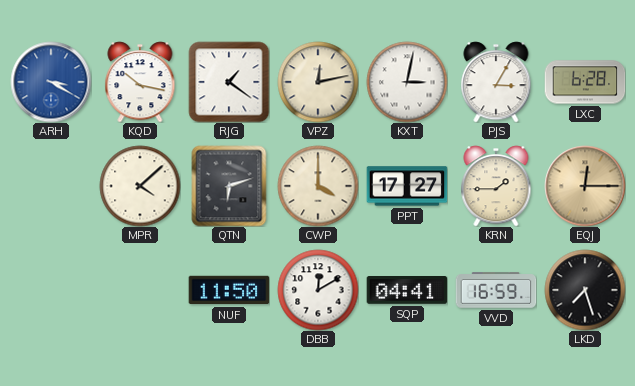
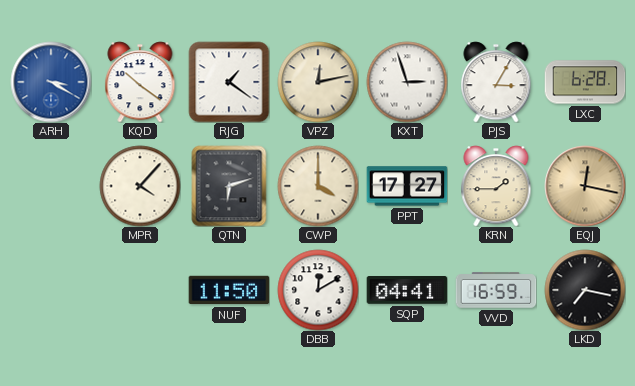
KQD: 10:17 -> 10:21 (140, 82)
KXT: 3:02 -> 2:57 (407, 82)
MPR: 4:08 -> 4:07 (140, 186)
EQJ: 12:15 -> 12:17 (585, 186)
LKD: 7:27 -> 7:17 (585, 290)
